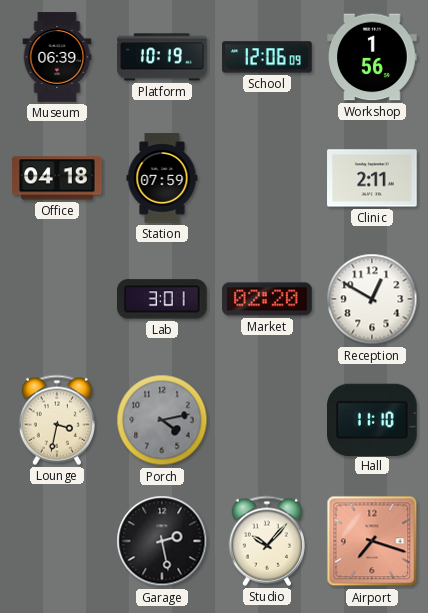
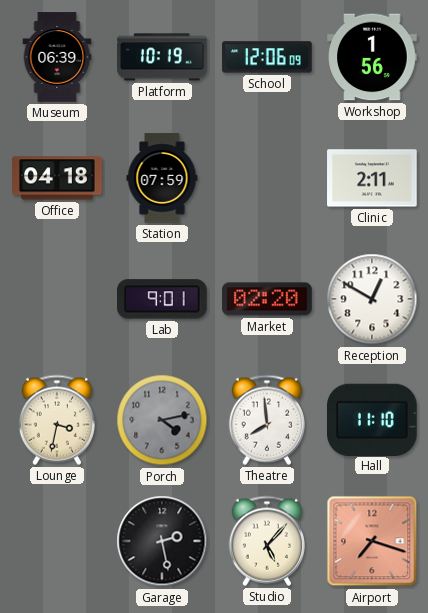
Lab: 3:01 -> 9:01 (163, 299)
Theatre: none -> 7:59 (267, 420)
Studio: 10:07 -> 5:07 (267, 541)
